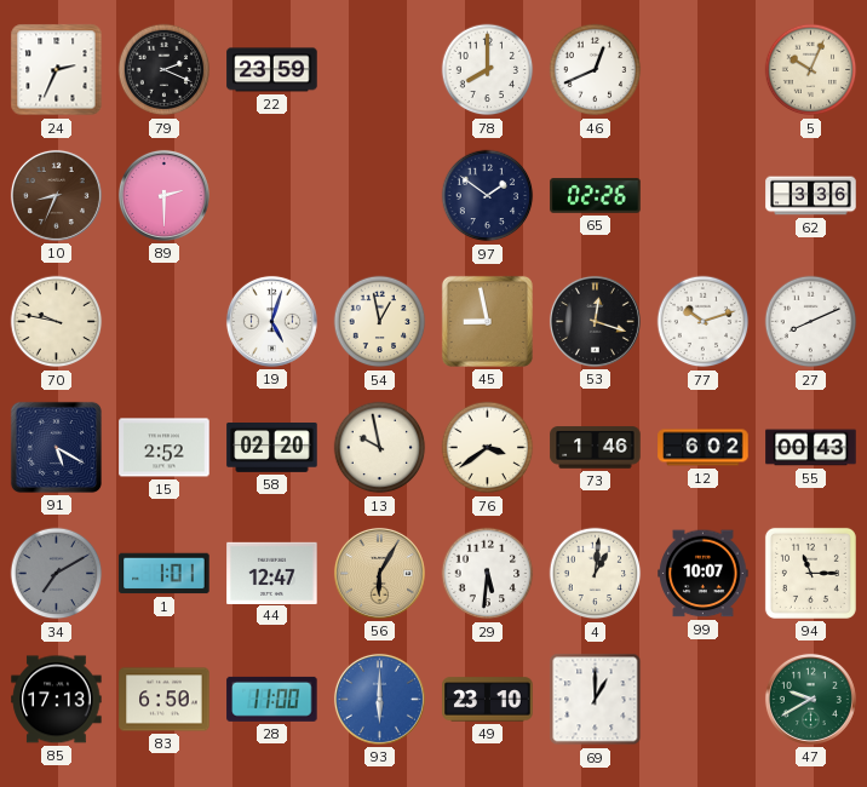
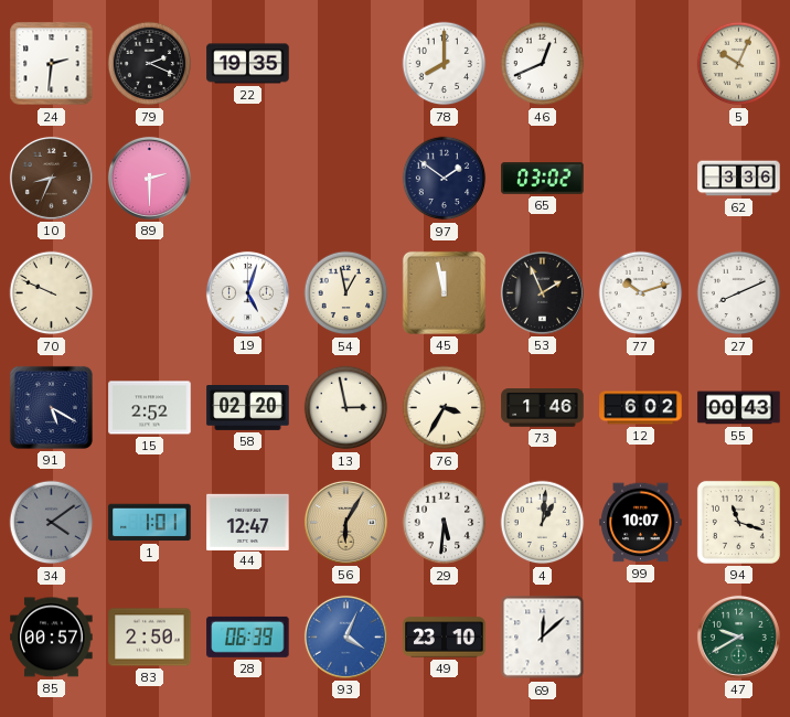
24: 2:34 -> 2:31 (52, 64)
22: 23:59 -> 19:35 (248, 64)
65: 02:26 -> 03:02 (543, 179)
70: 9:47 -> 9:49 (52, 293)
45: 8:58 -> 11:58 (444, 292)
53: 12:18 -> 1:56 (542, 292)
13: 9:58 -> 2:58 (346, 408)
76: 3:39 -> 3:35 (445, 408)
34: 7:10 -> 4:09 (52, 523)
94: 11:15 -> 11:18 (738, 522)
85: 17:13 -> 00:57 (52, 638)
83: 6:50 -> 2:50 (150, 638)
28: 11:00 -> 06:39 (248, 636)
93: 6:00 -> 4:04 (345, 636)
69: 1:00 -> 12:08 (543, 638)
